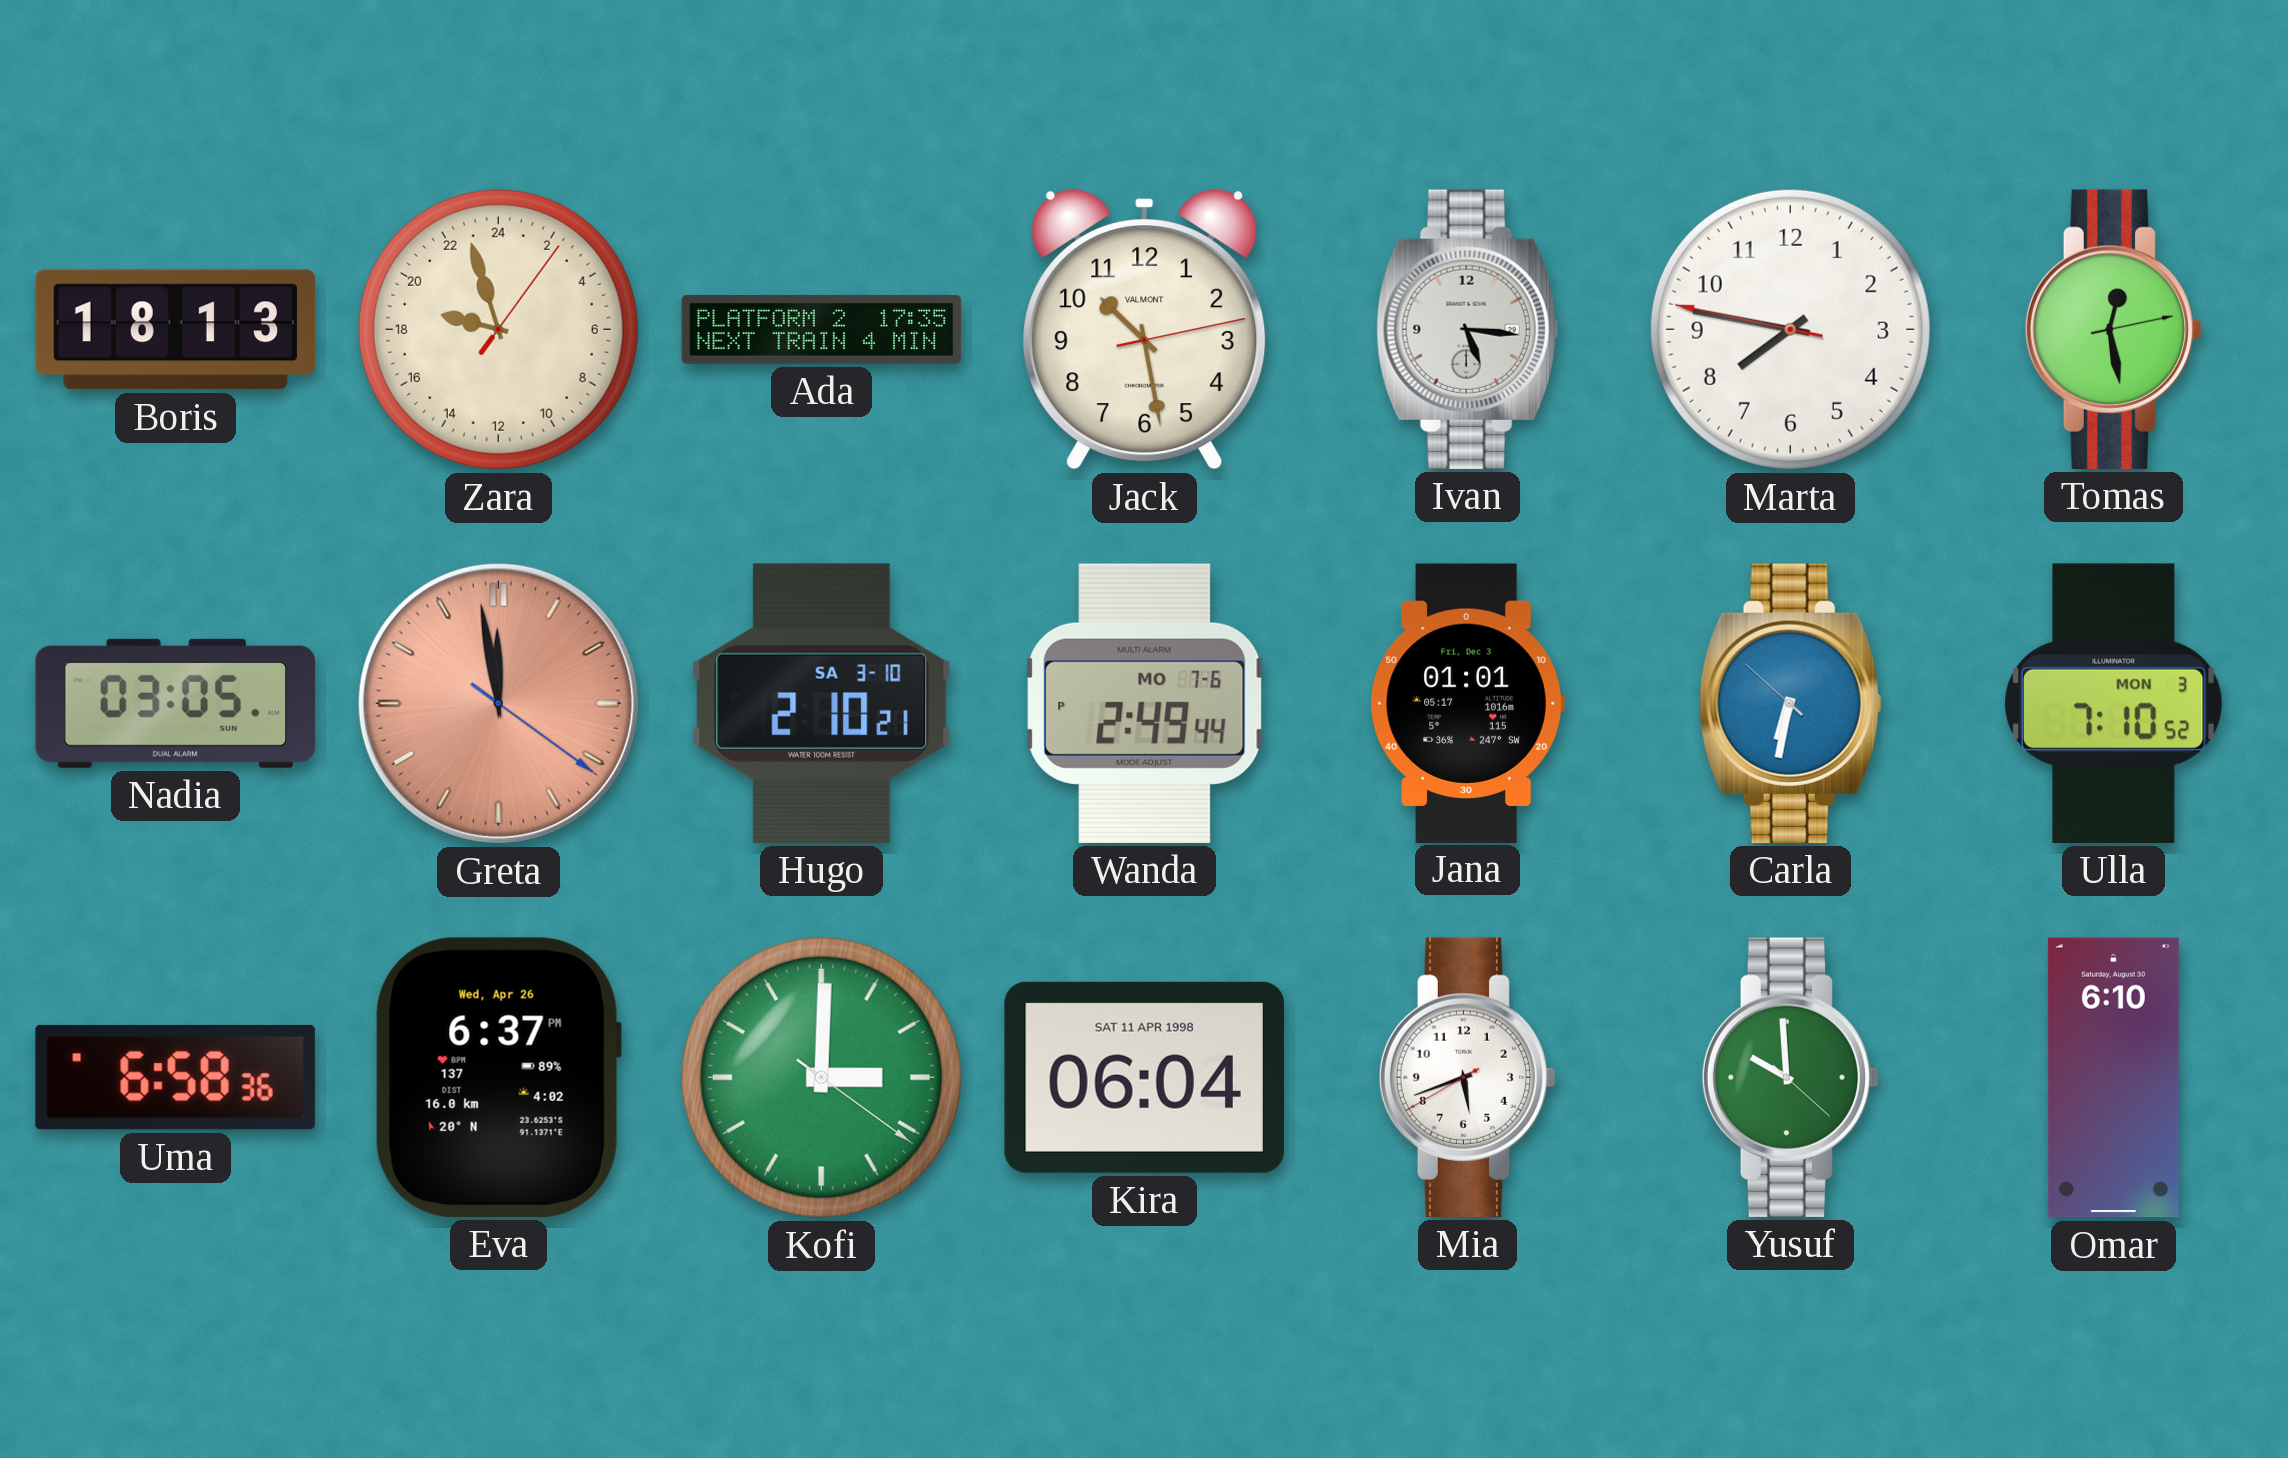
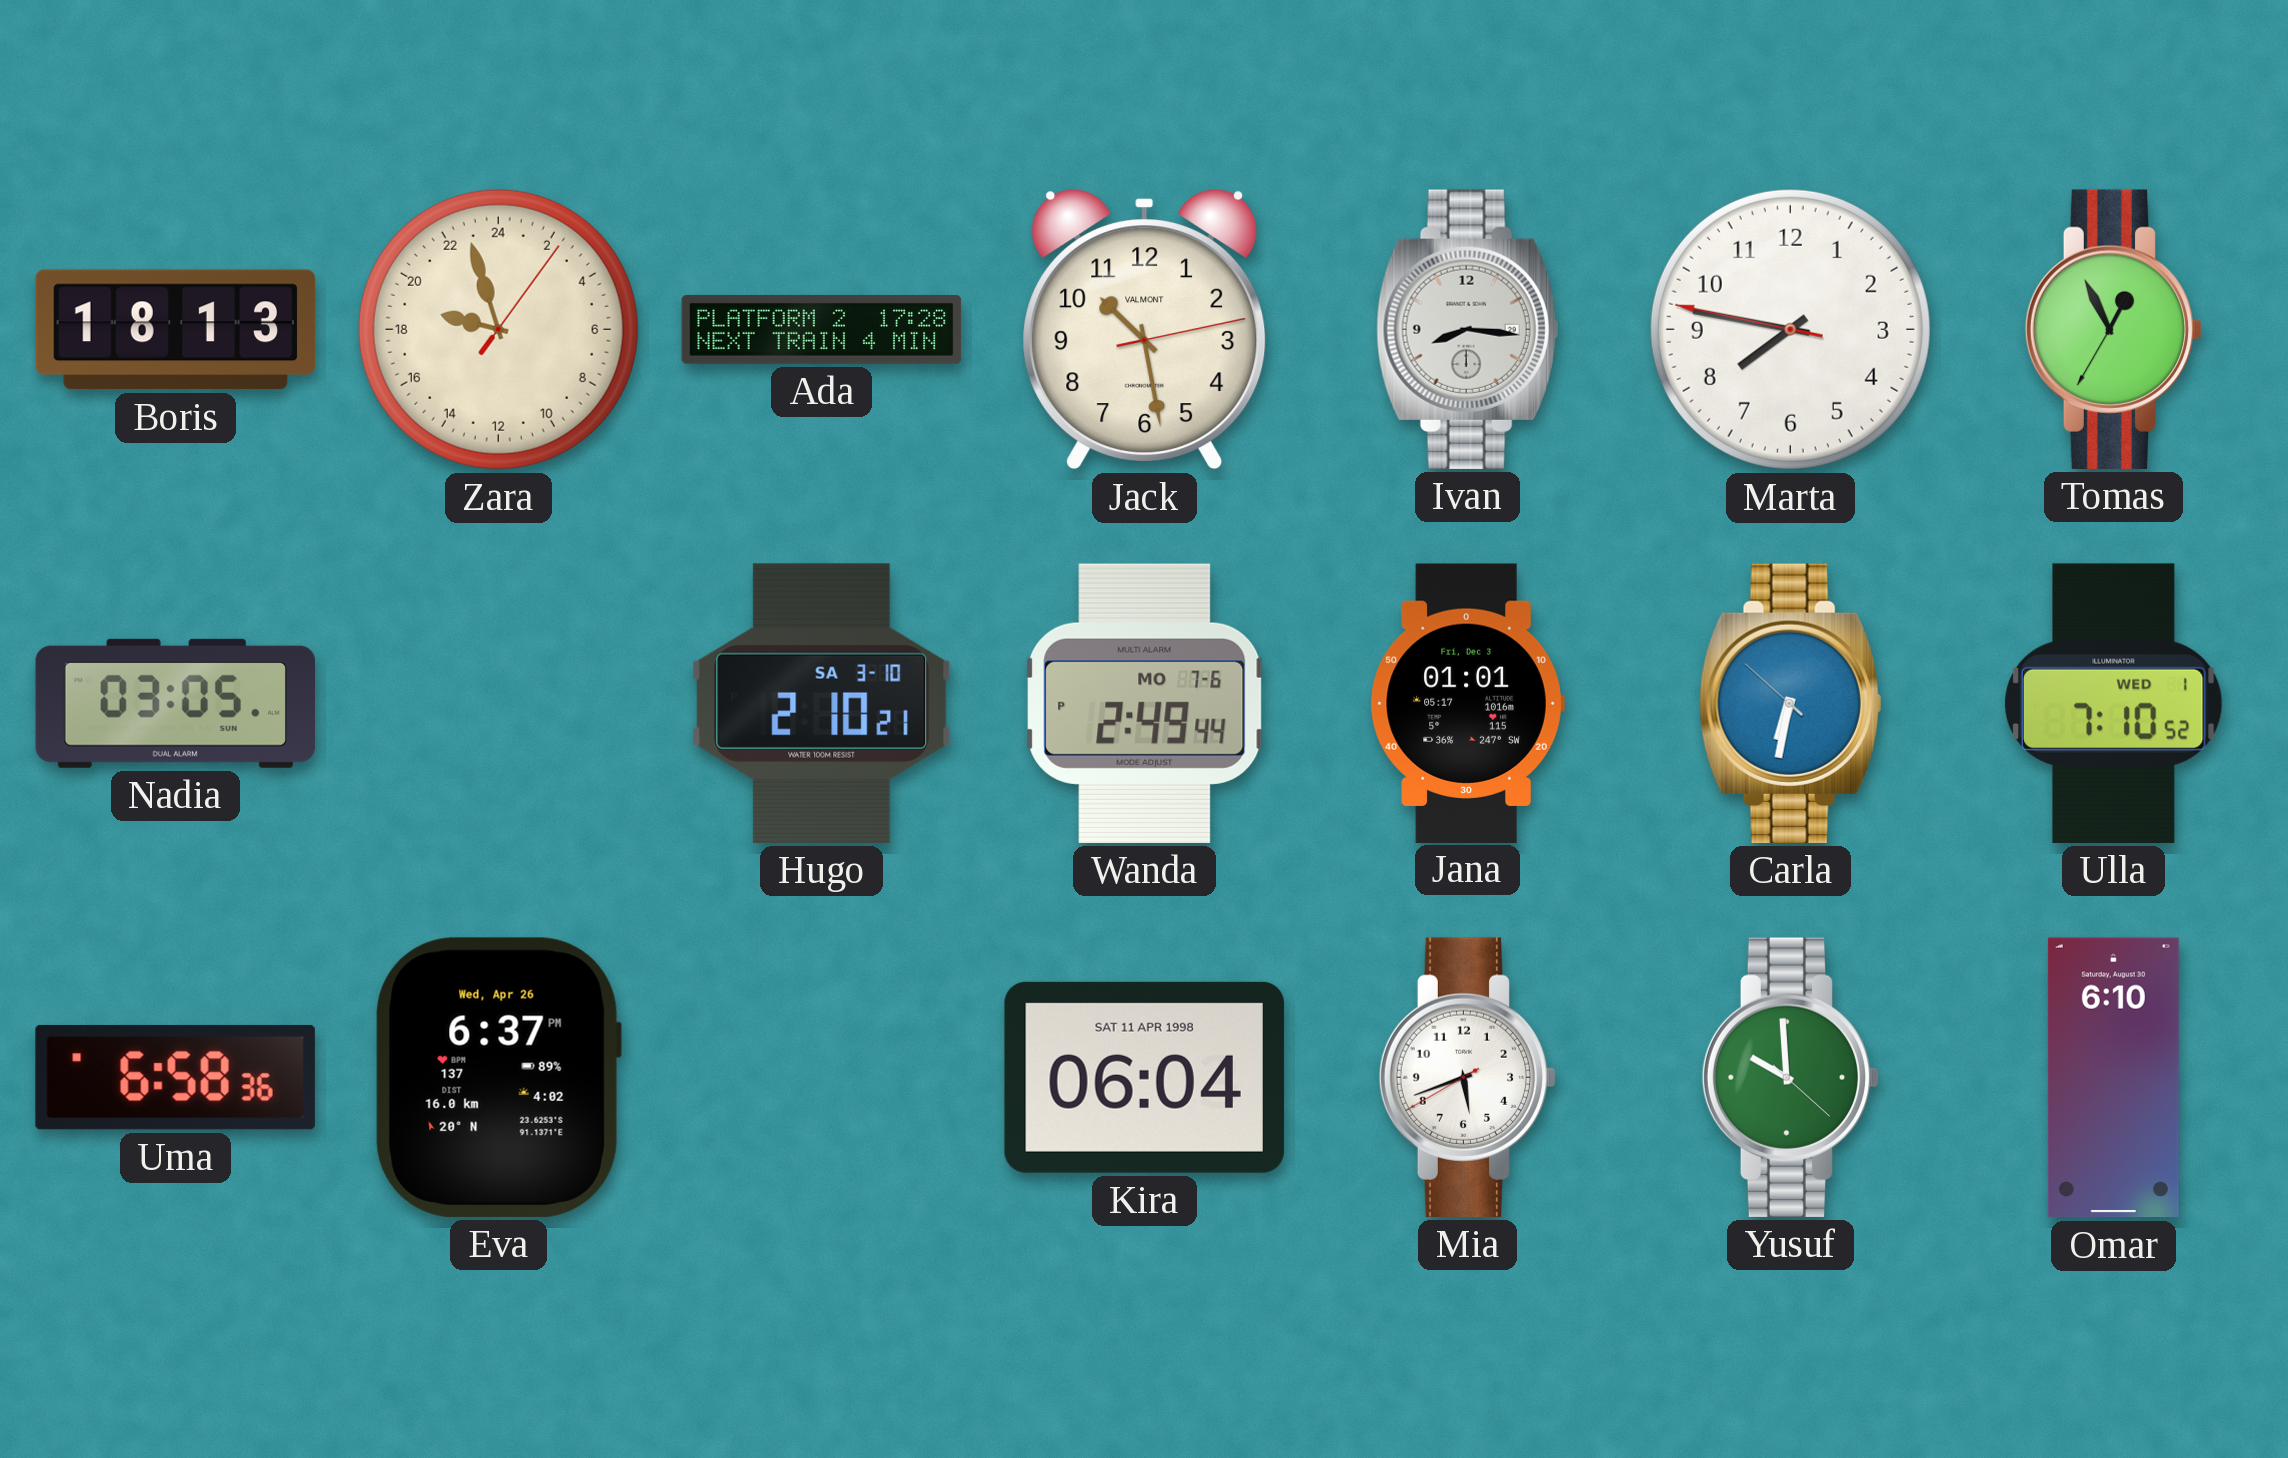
Ada: 17:35 -> 17:28 (822, 329)
Ivan: 5:16 -> 8:16 (1468, 329)
Tomas: 12:28 -> 12:55 (2114, 329)
Greta: 11:58 -> none (498, 703)
Ulla date: MON 3 -> WED 1 (2114, 703)
Kofi: 3:00 -> none (821, 1077)
